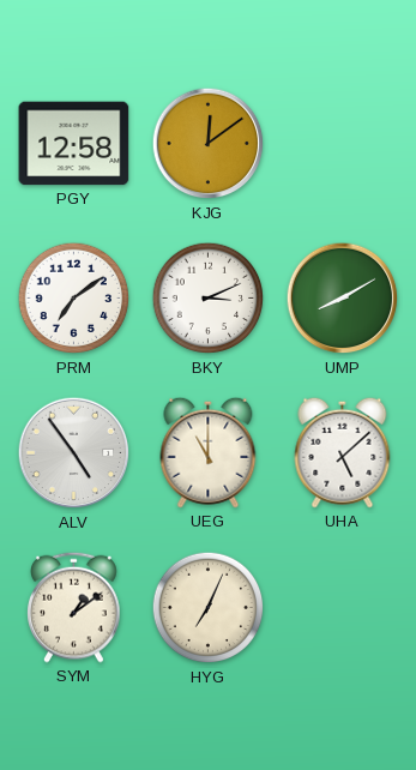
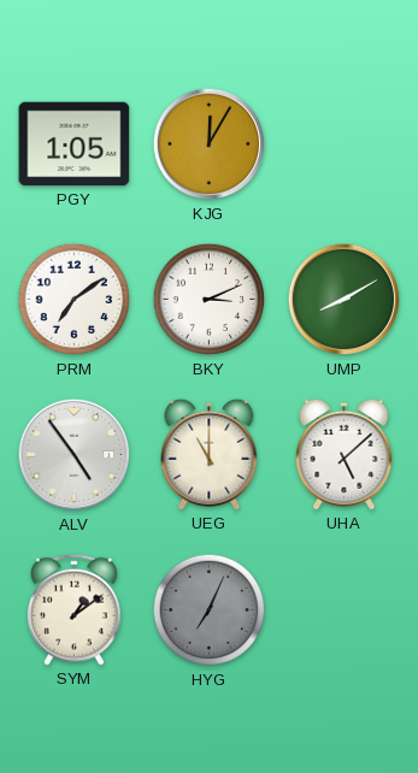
PGY: 12:58 -> 1:05 (75, 144)
KJG: 12:09 -> 12:05 (210, 144)
HYG dial: cream -> grey (210, 610)
